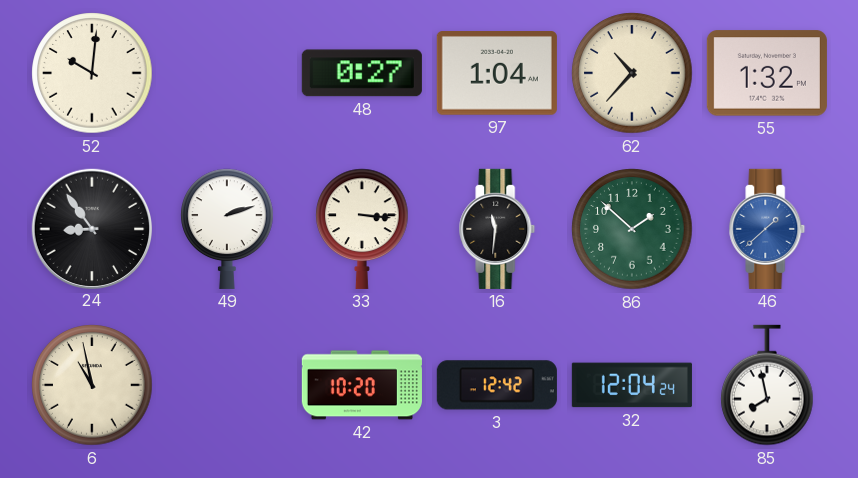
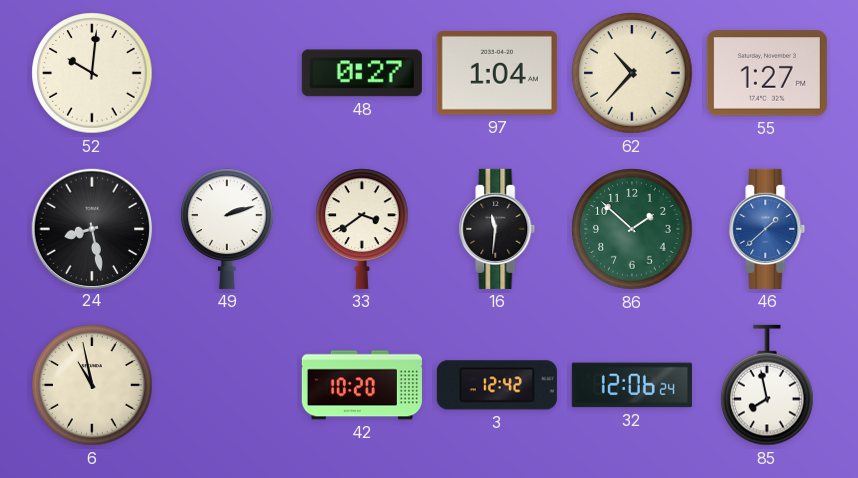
55: 1:32 -> 1:27 (767, 73)
24: 8:54 -> 8:28 (91, 228)
33: 3:16 -> 3:39 (362, 229)
32: 12:04 -> 12:06 (632, 385)
